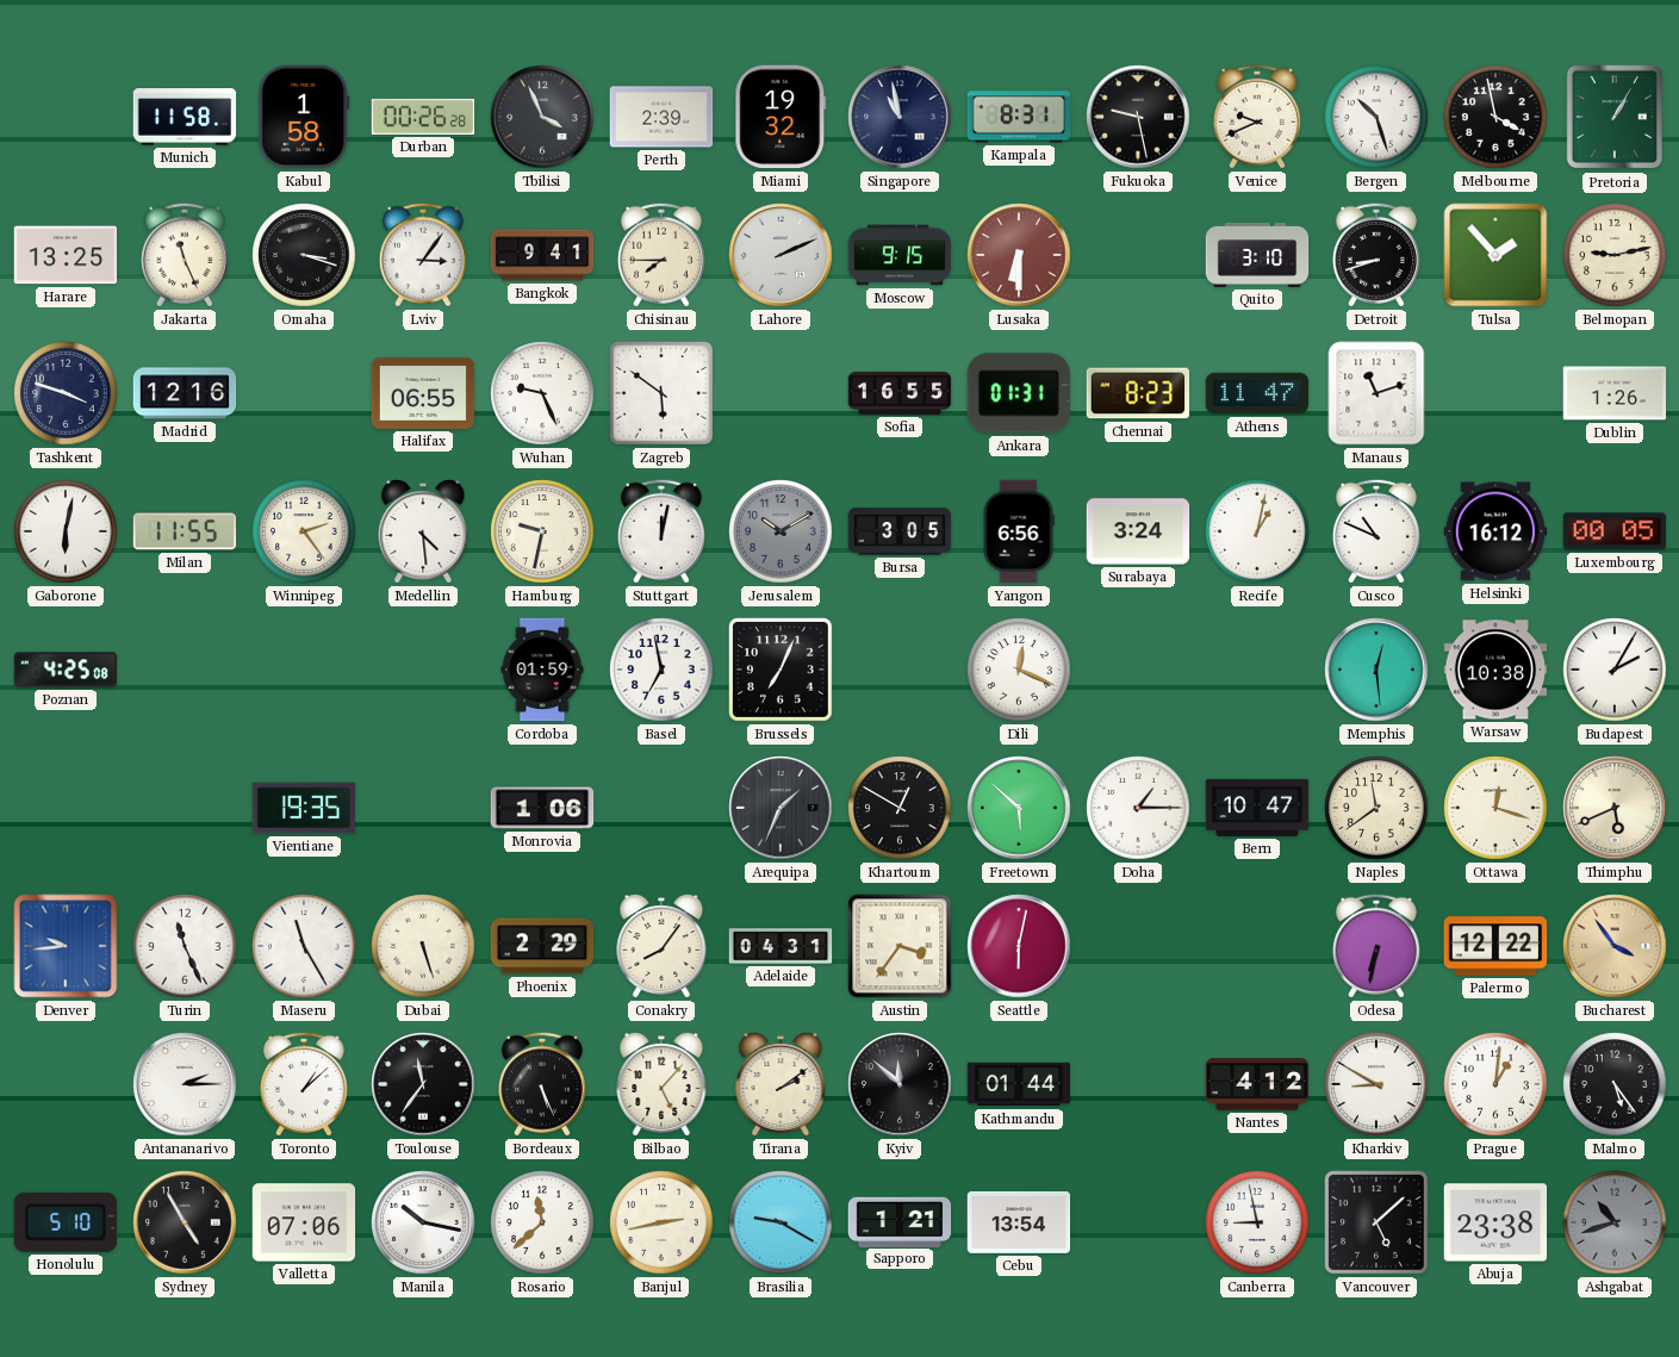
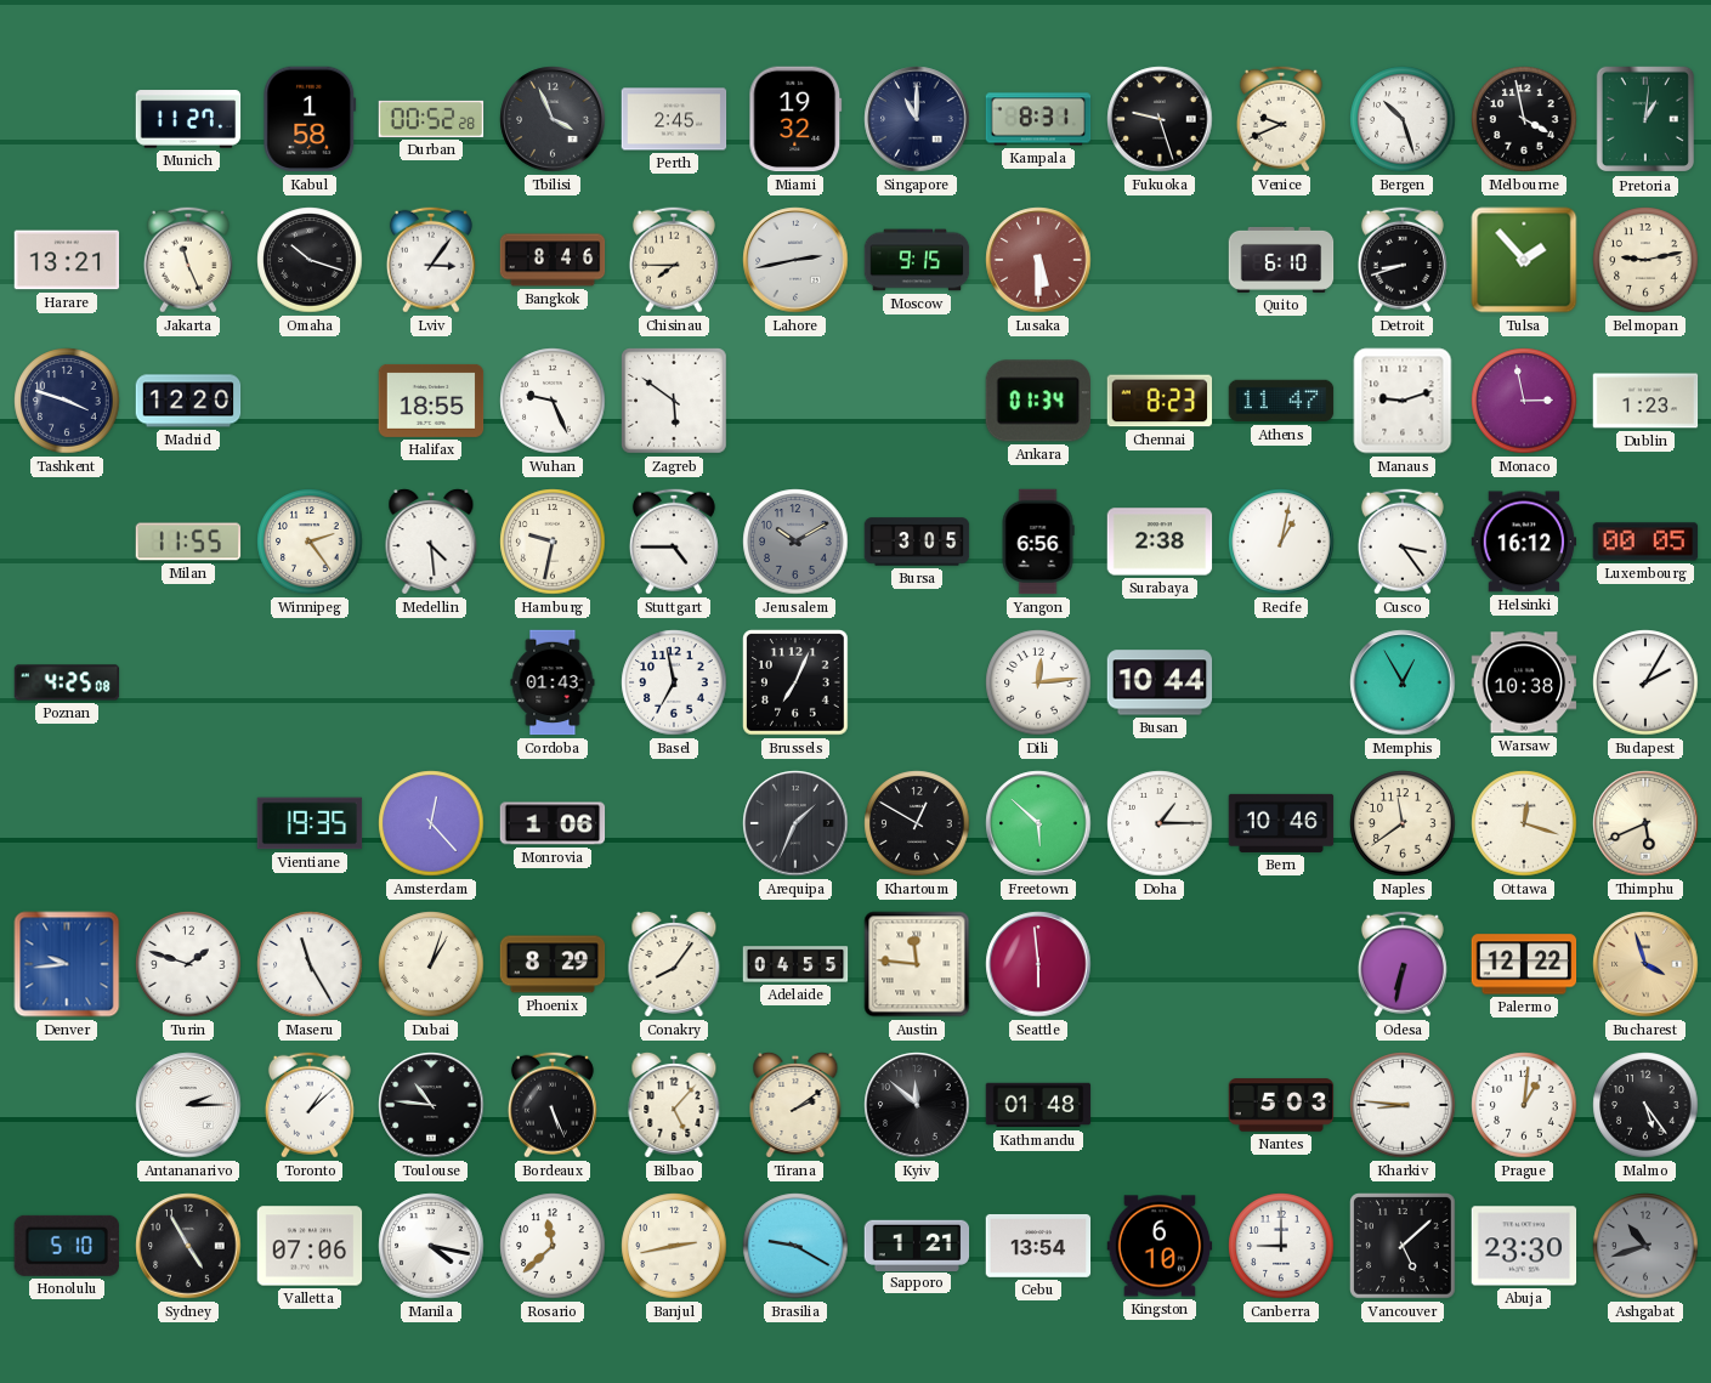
Munich: 11:58 -> 11:27 (188, 119)
Durban: 00:26 -> 00:52 (431, 119)
Perth: 2:39 -> 2:45 (674, 119)
Singapore: 10:58 -> 11:00 (917, 119)
Fukuoka: 9:28 -> 9:27 (1160, 119)
Pretoria: 1:05 -> 1:01 (1644, 119)
Harare: 13:25 -> 13:21 (67, 260)
Omaha: 3:18 -> 10:18 (310, 260)
Bangkok: 9:41 -> 8:46 (553, 260)
Lahore: 2:11 -> 2:43 (795, 260)
Lusaka: 6:30 -> 5:30 (1038, 260)
Quito: 3:10 -> 6:10 (1281, 260)
Madrid: 12:16 -> 12:20 (188, 401)
Halifax: 06:55 -> 18:55 (431, 401)
Sofia: 16:55 -> none (900, 393)
Ankara: 01:31 -> 01:34 (1037, 401)
Manaus: 11:12 -> 9:12 (1403, 401)
Monaco: none -> 2:58 (1524, 401)
Dublin: 1:26 -> 1:23 (1645, 401)
Gaborone: 6:02 -> none (66, 531)
Stuttgart: 12:02 -> 4:45 (674, 542)
Surabaya: 3:24 -> 2:38 (1160, 542)
Cusco: 10:49 -> 3:24 (1403, 542)
Cordoba: 01:59 -> 01:43 (553, 682)
Dili: 12:19 -> 12:14 (1038, 682)
Busan: none -> 10:44 (1160, 682)
Memphis: 12:29 -> 12:55 (1403, 682)
Amsterdam: none -> 12:23 (431, 823)
Bern: 10:47 -> 10:46 (1281, 823)
Turin: 11:26 -> 1:48 (188, 964)
Dubai: 5:27 -> 1:03 (431, 964)
Phoenix: 2:29 -> 8:29 (553, 964)
Adelaide: 04:31 -> 04:55 (795, 964)
Austin: 3:36 -> 11:46 (917, 964)
Seattle: 6:02 -> 5:59 (1038, 964)
Bucharest: 3:54 -> 3:57 (1645, 964)
Toulouse: 11:36 -> 10:46 (431, 1105)
Kathmandu: 01:44 -> 01:48 (1038, 1105)
Nantes: 4:12 -> 5:03 (1281, 1105)
Kharkiv: 8:50 -> 8:46 (1403, 1105)
Manila: 10:17 -> 4:17 (431, 1246)
Kingston: none -> 6:10 (1160, 1246)
Canberra: 8:58 -> 9:00 (1281, 1246)
Abuja: 23:38 -> 23:30 (1524, 1246)
